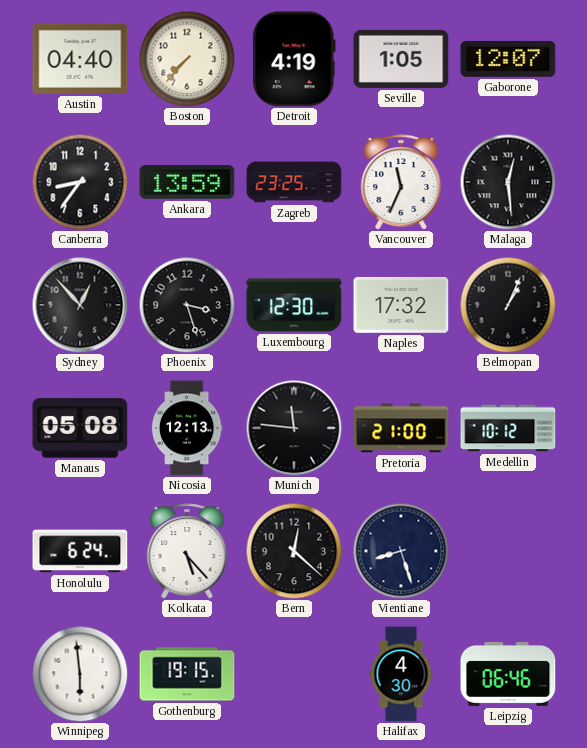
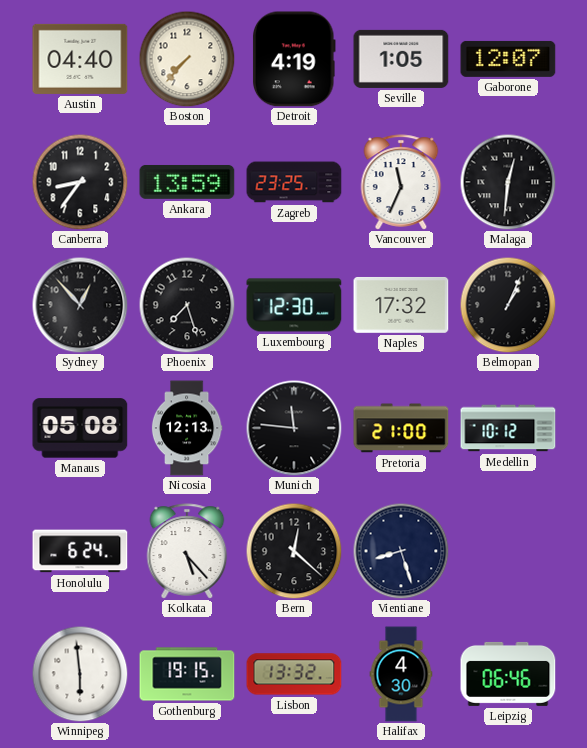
Malaga: 12:29 -> 12:31 (508, 182)
Phoenix: 3:27 -> 7:27 (187, 305)
Lisbon: none -> 13:32 (294, 674)
